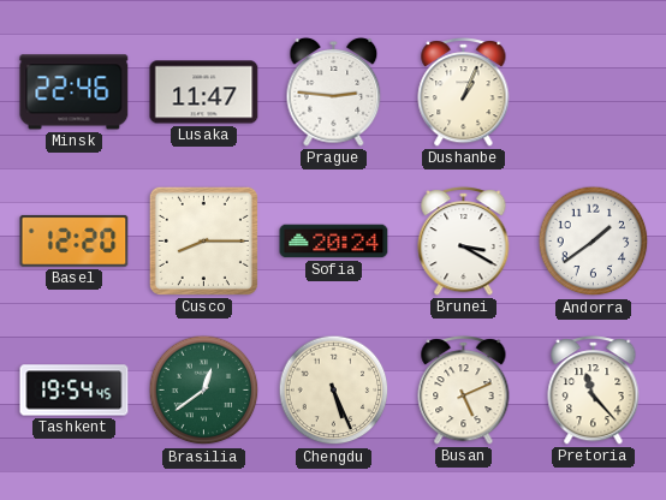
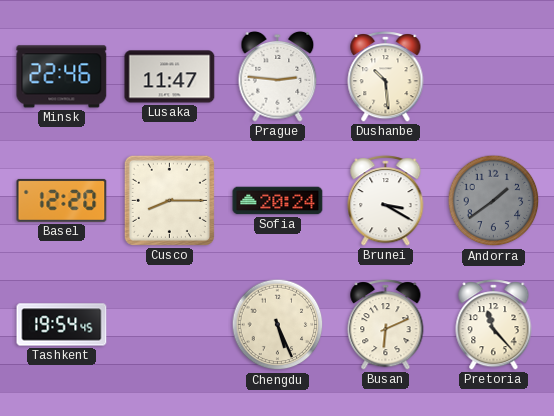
Dushanbe: 1:04 -> 10:29 (386, 77)
Andorra dial: white -> grey (494, 201)
Brasilia: 12:39 -> none (204, 391)
Busan: 5:11 -> 6:11 (386, 325)
